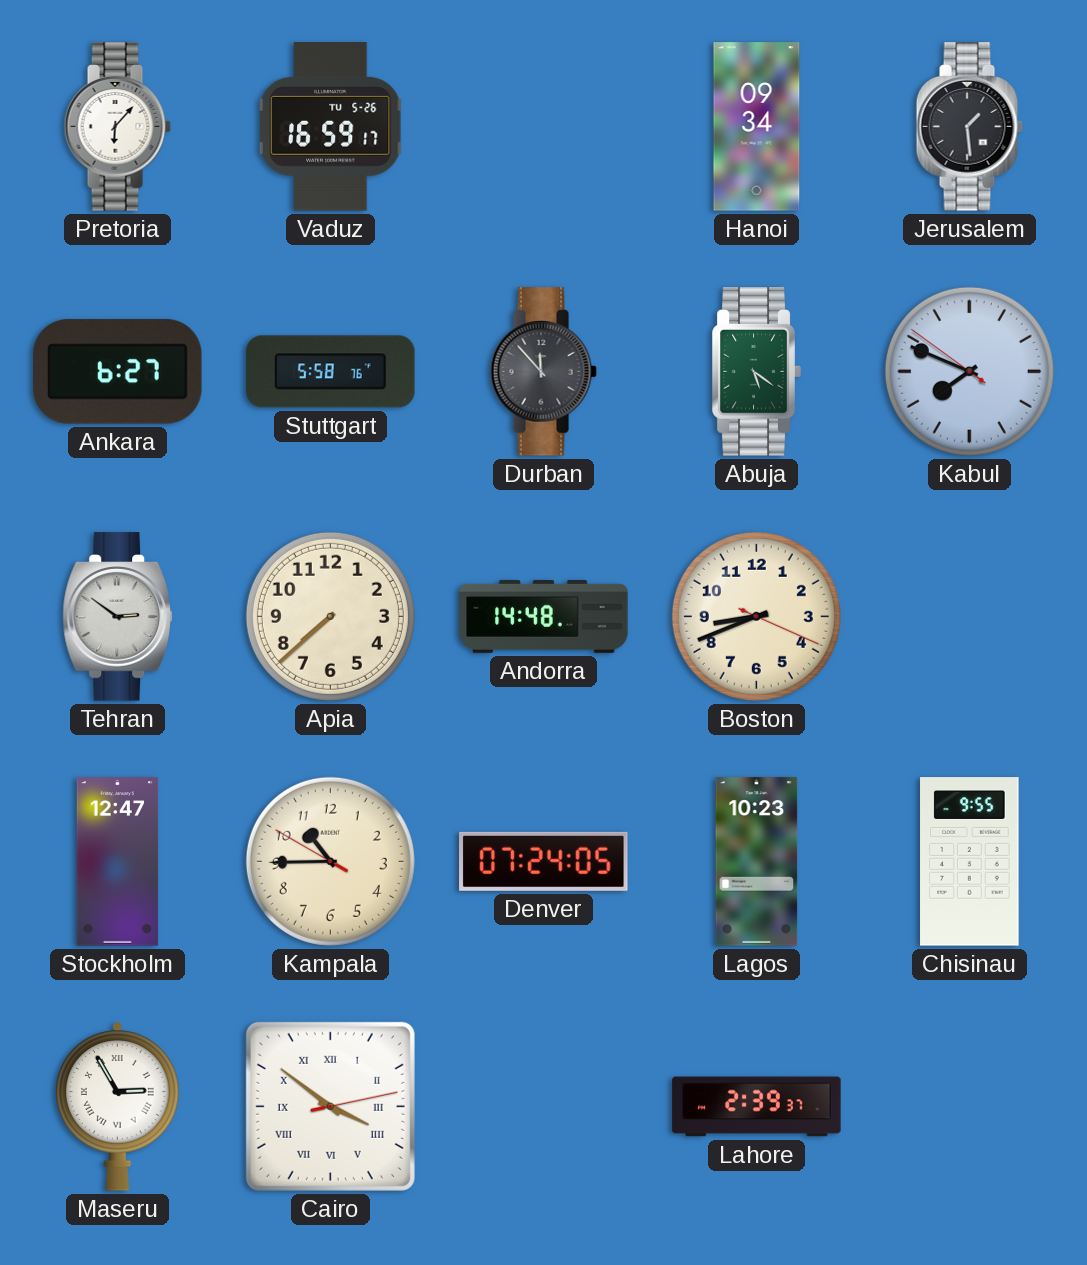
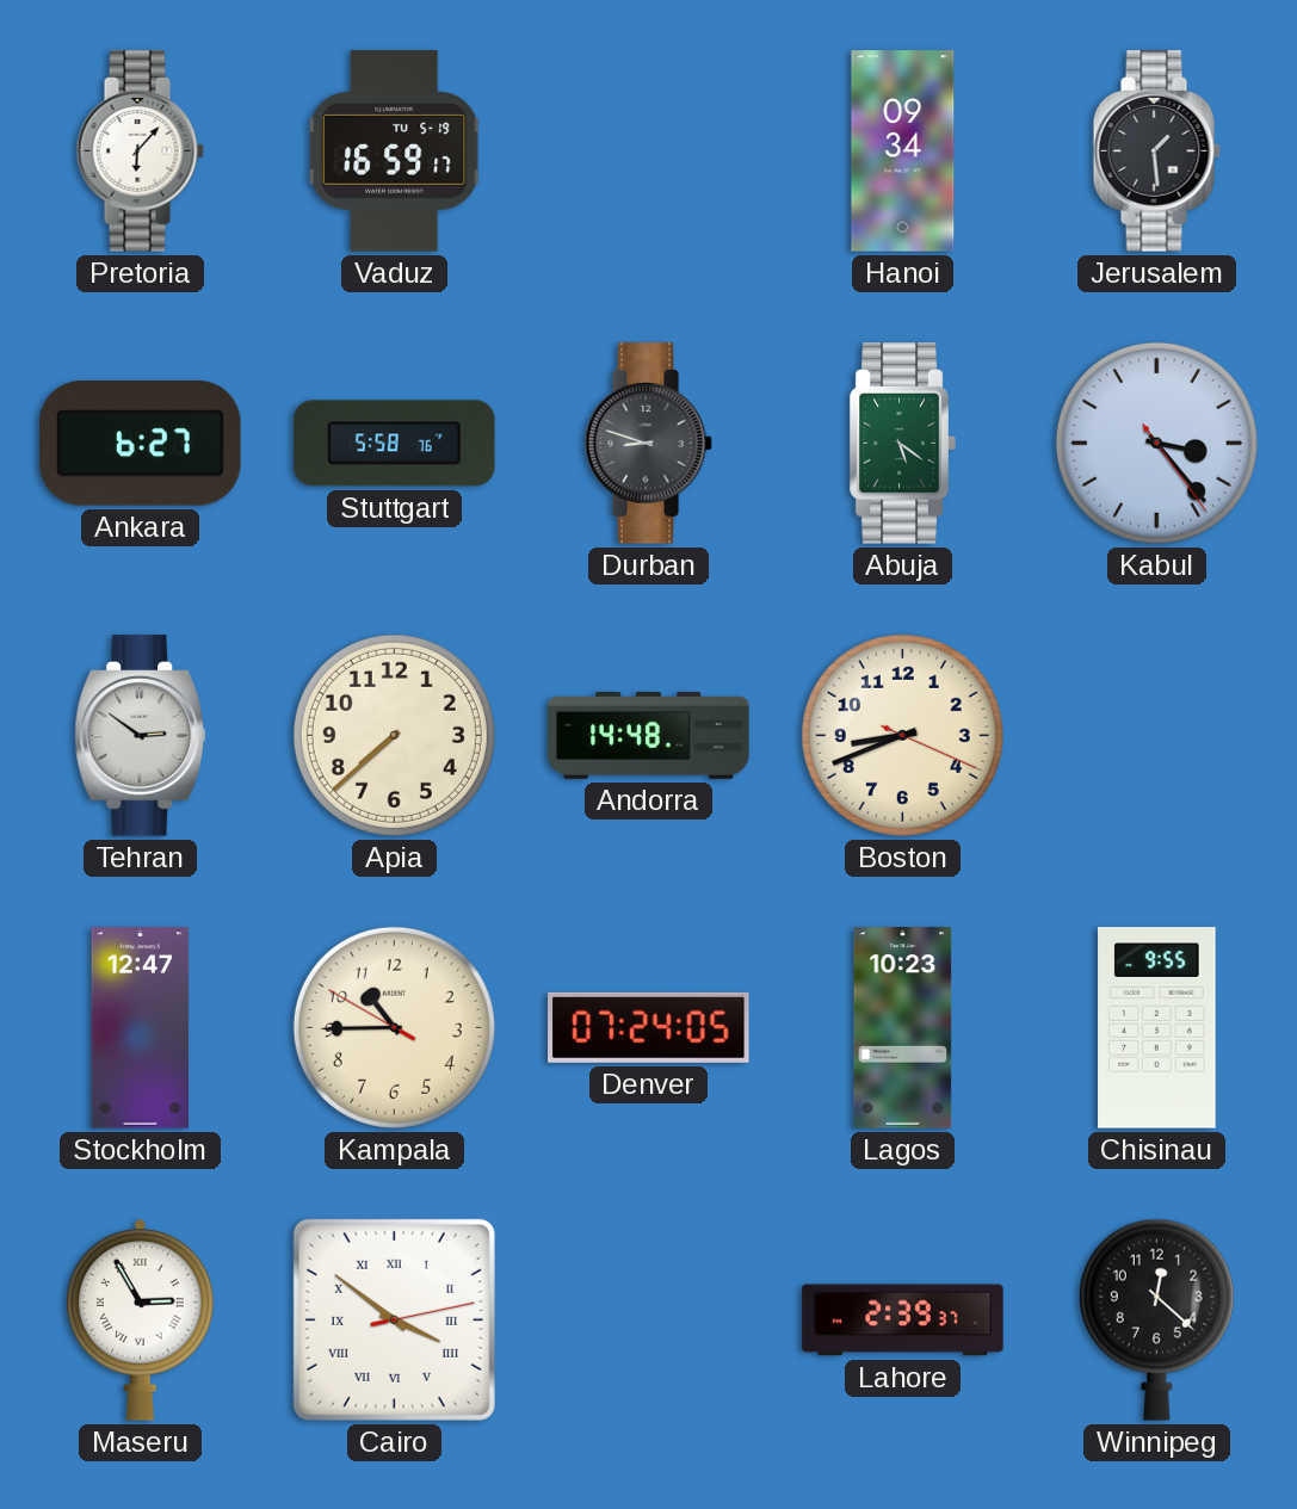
Vaduz date: TU 5-26 -> TU 5-19 (394, 151)
Durban: 11:53 -> 8:48 (648, 444)
Kabul: 7:48 -> 3:23 (1156, 443)
Winnipeg: none -> 12:22 (1156, 1319)
